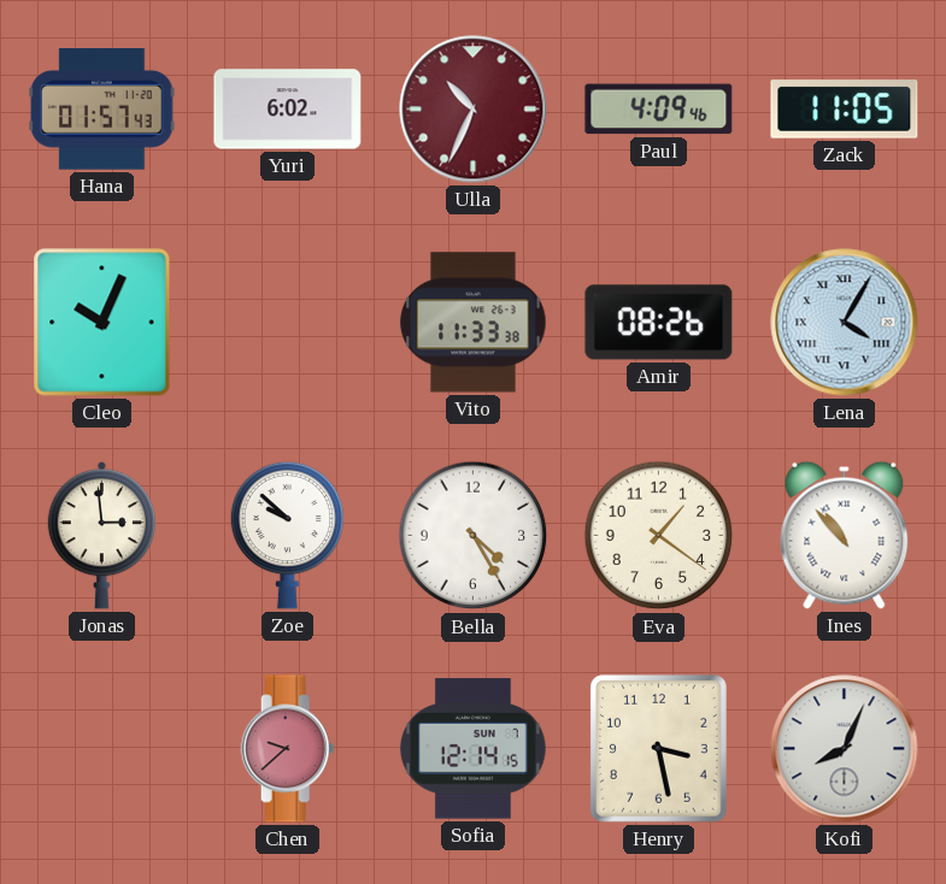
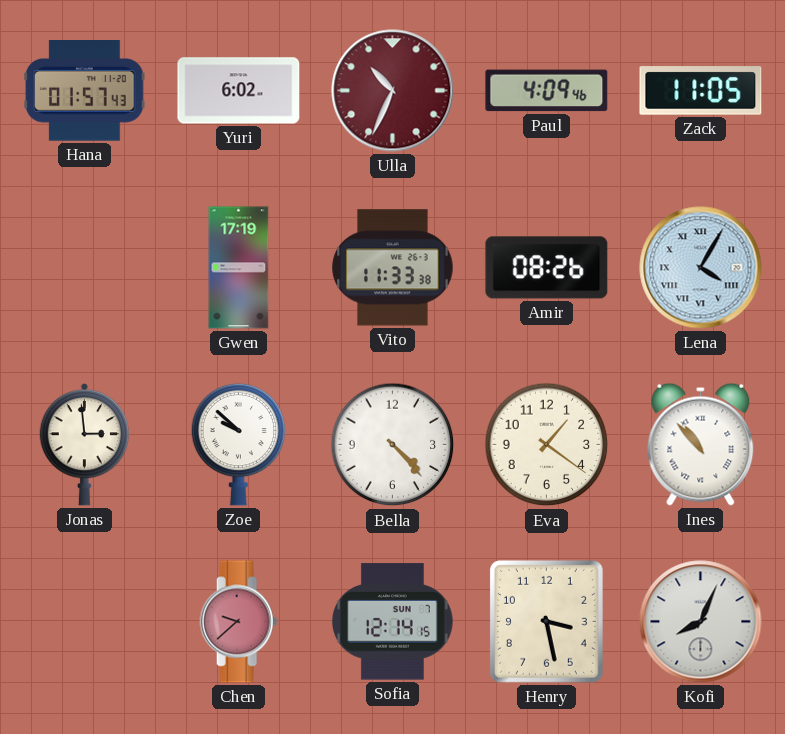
Cleo: 10:04 -> none (102, 323)
Gwen: none -> 17:19 (239, 268)
Bella: 4:25 -> 4:23 (393, 445)
